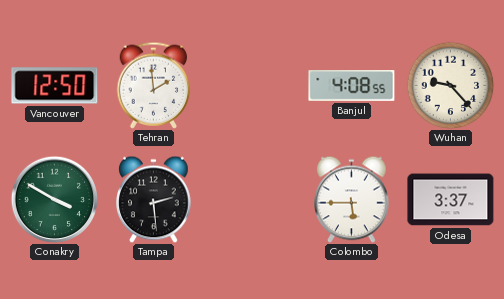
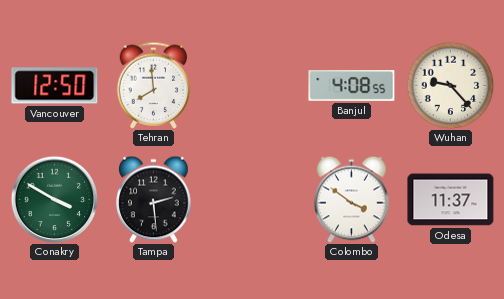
Tehran: 1:59 -> 7:59 (154, 85)
Colombo: 5:45 -> 3:51 (352, 199)
Odesa: 3:37 -> 11:37 (451, 200)
